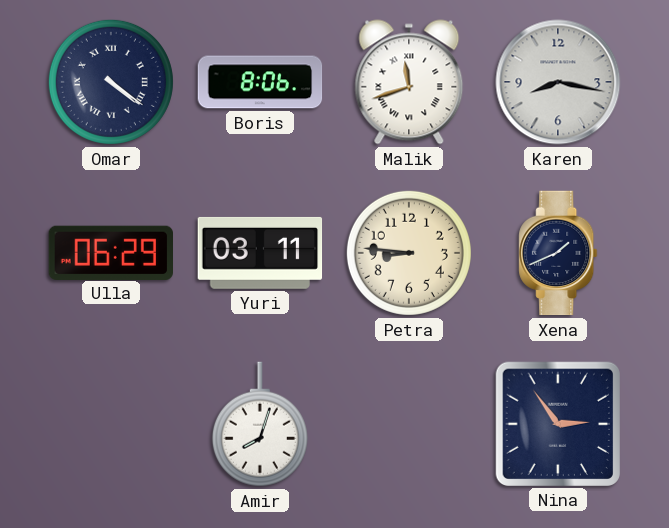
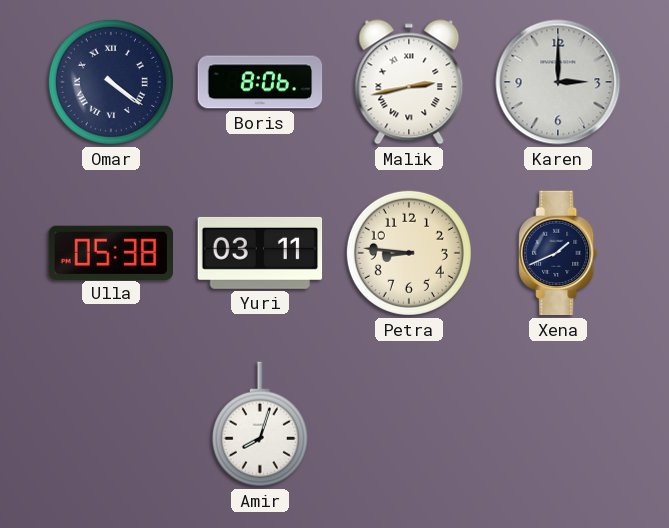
Malik: 11:42 -> 2:43 (409, 82)
Karen: 8:17 -> 3:00 (558, 82)
Ulla: 06:29 -> 05:38 (110, 252)
Nina: 2:54 -> none (557, 423)
